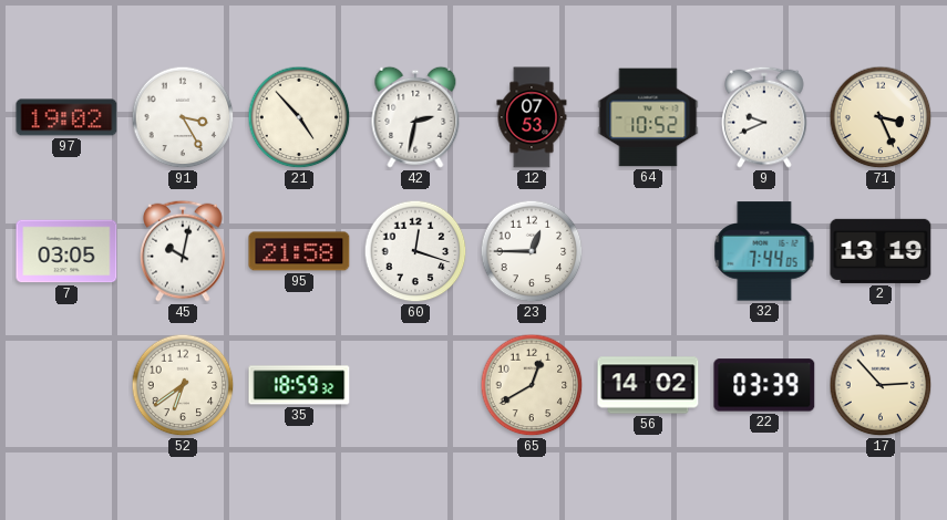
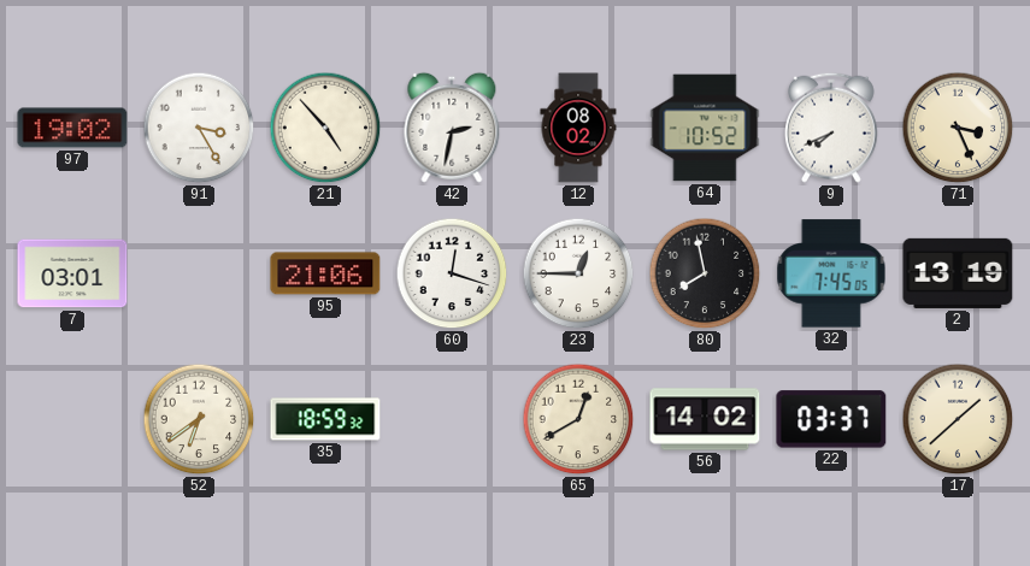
12: 07:53 -> 08:02 (578, 128)
9: 9:41 -> 7:41 (832, 128)
7: 03:05 -> 03:01 (72, 273)
45: 10:02 -> none (184, 251)
95: 21:58 -> 21:06 (325, 273)
80: none -> 7:58 (705, 273)
32: 7:44 -> 7:45 (831, 273)
22: 03:39 -> 03:37 (831, 419)
17: 2:53 -> 1:38 (958, 419)
